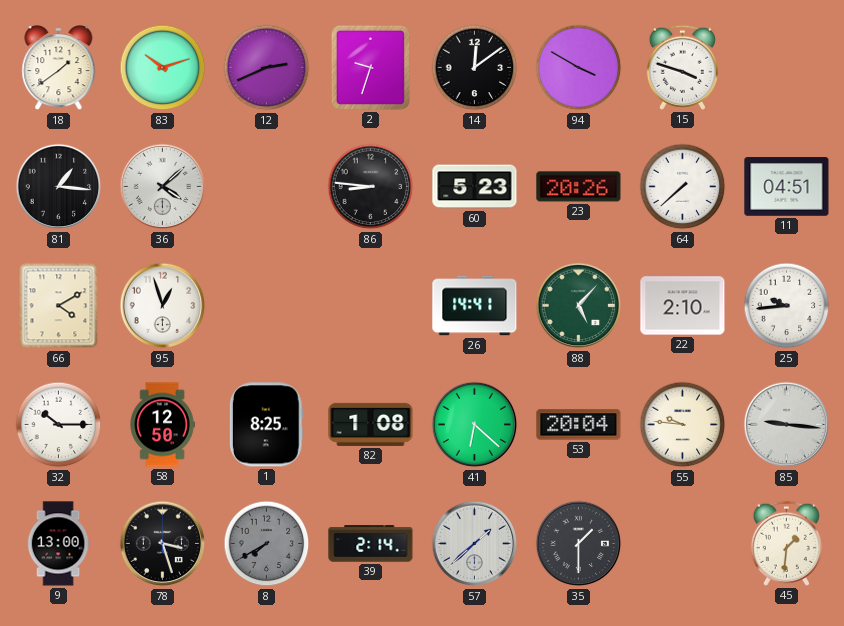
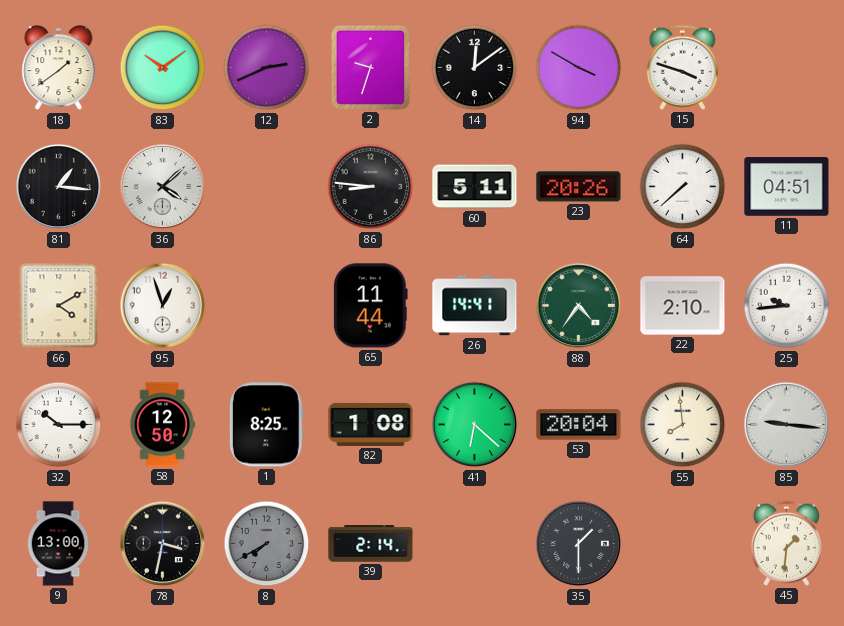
83: 10:12 -> 10:09 (163, 68)
60: 5:23 -> 5:11 (475, 187)
65: none -> 11:44 (370, 306)
88: 5:07 -> 4:36 (579, 306)
55: 9:46 -> 7:59 (683, 425)
78: 3:27 -> 3:32 (163, 544)
57: 1:38 -> none (475, 544)
